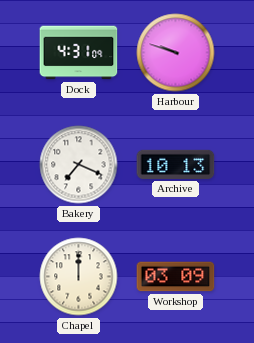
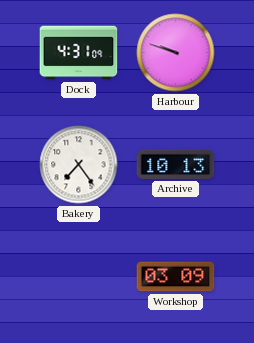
Bakery: 7:19 -> 7:24 (79, 165)
Chapel: 12:00 -> none (79, 277)
